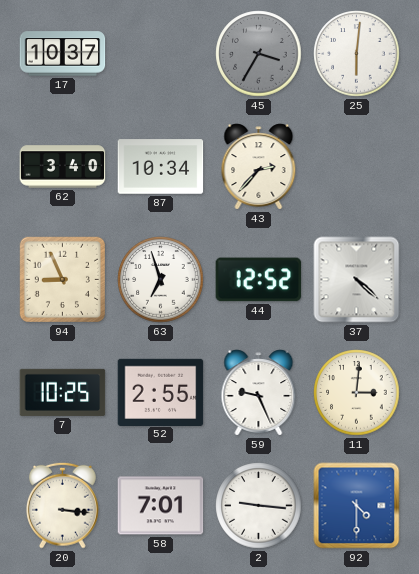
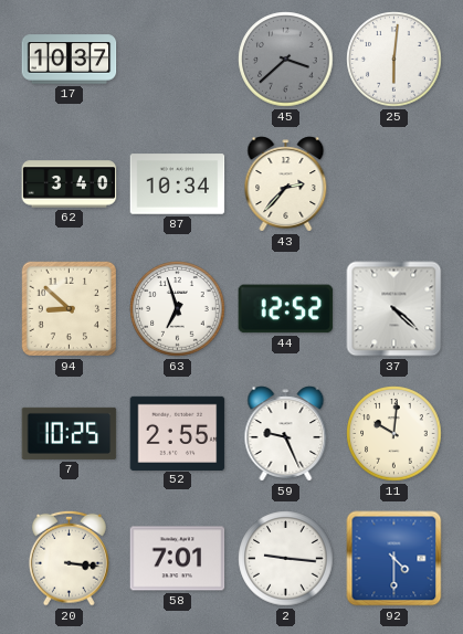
45: 3:35 -> 3:38 (286, 60)
94: 8:56 -> 8:52 (69, 308)
11: 3:01 -> 10:01 (394, 434)
